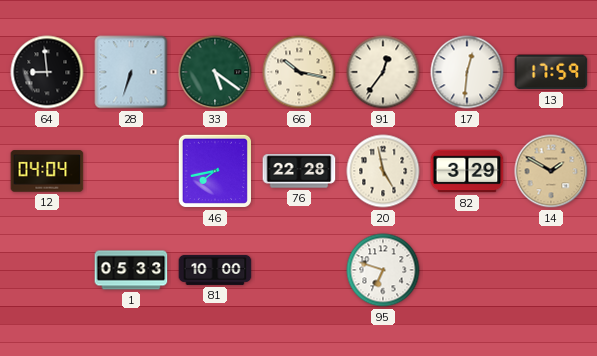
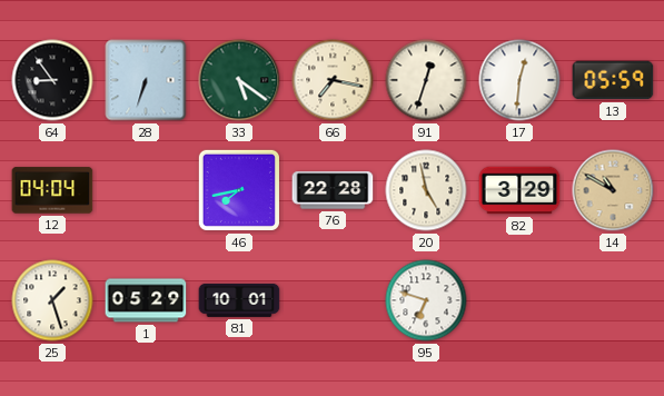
64: 8:59 -> 8:54 (52, 80)
66: 10:17 -> 7:17 (333, 80)
91: 12:36 -> 12:33 (426, 80)
13: 17:59 -> 05:59 (613, 80)
14: 1:50 -> 10:50 (613, 190)
25: none -> 1:27 (52, 300)
1: 05:33 -> 05:29 (146, 300)
81: 10:00 -> 10:01 (239, 300)
